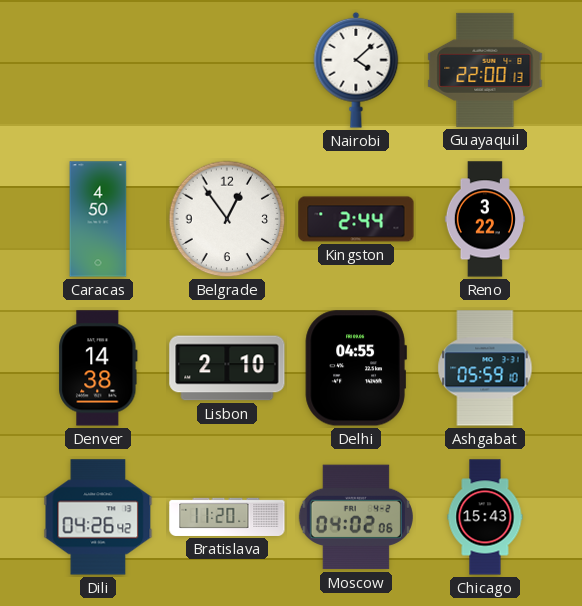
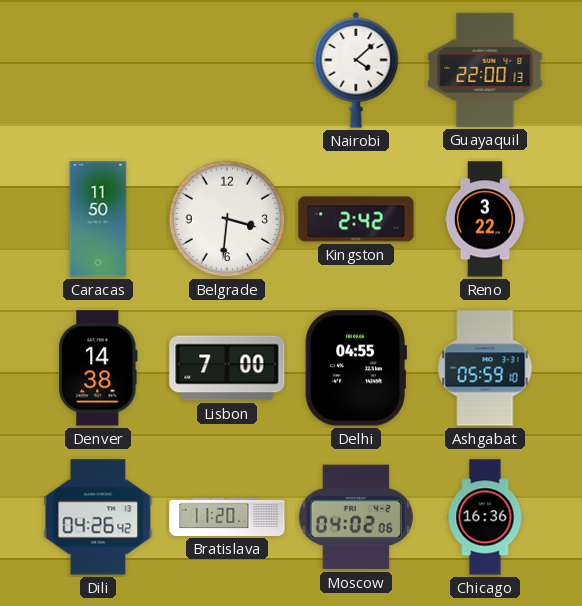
Caracas: 4:50 -> 11:50 (98, 219)
Belgrade: 12:54 -> 3:31 (227, 219)
Kingston: 2:44 -> 2:42 (356, 219)
Lisbon: 2:10 -> 7:00 (227, 368)
Chicago: 15:43 -> 16:36 (485, 517)
